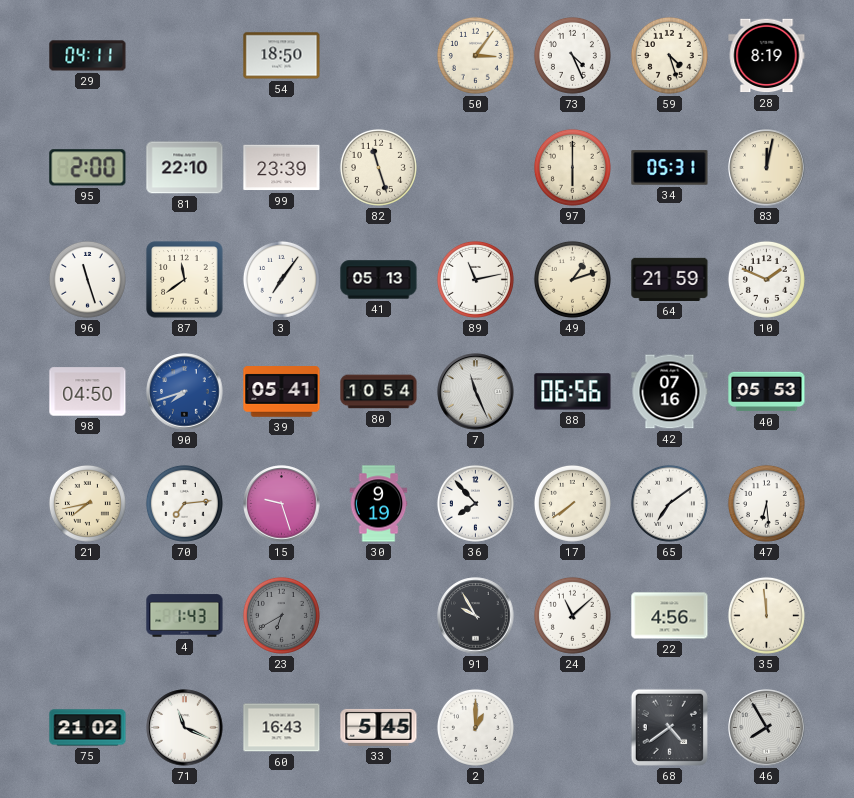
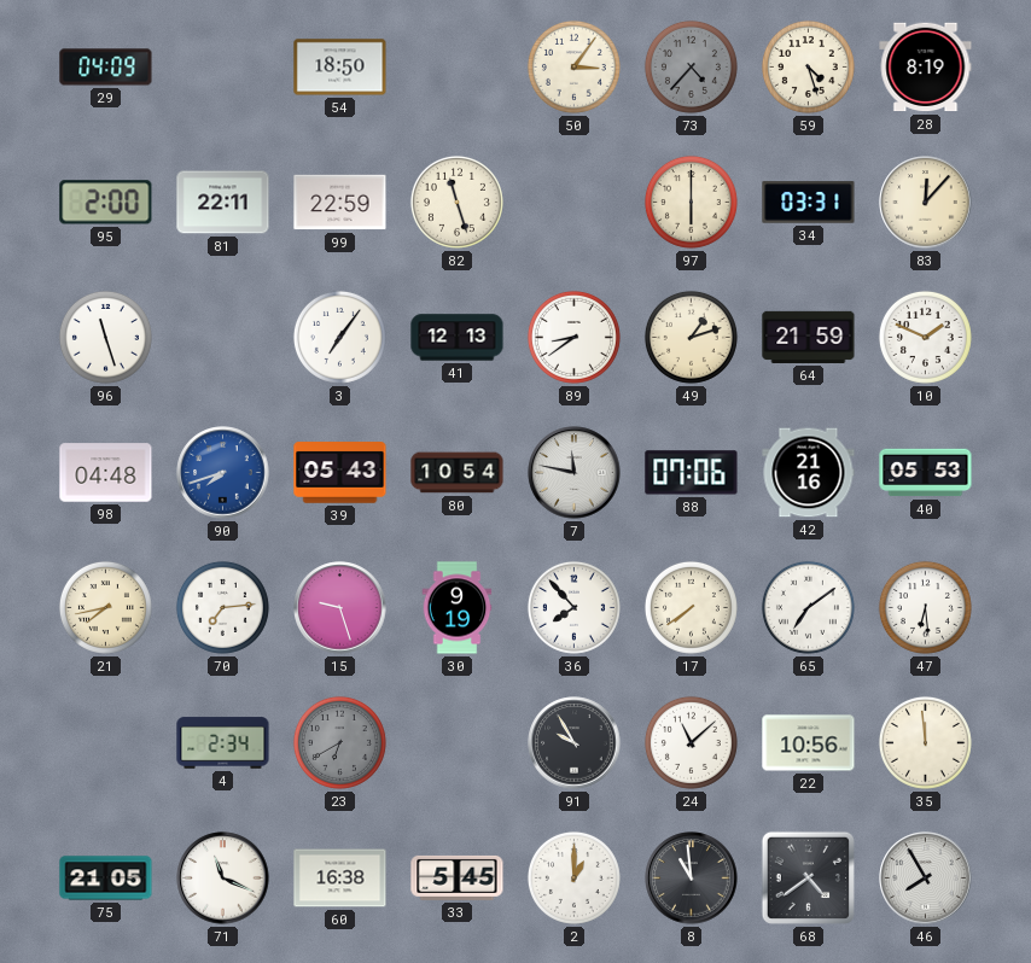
29: 04:11 -> 04:09 (106, 68)
73: 4:26 -> 4:37 (691, 66)
73 dial: white -> grey (691, 66)
81: 22:10 -> 22:11 (223, 203)
99: 23:39 -> 22:59 (340, 203)
34: 05:31 -> 03:31 (809, 203)
83: 12:02 -> 12:07 (926, 203)
87: 11:39 -> none (185, 280)
41: 05:13 -> 12:13 (458, 338)
89: 11:13 -> 8:39 (573, 337)
98: 04:50 -> 04:48 (106, 473)
39: 05:41 -> 05:43 (340, 473)
7: 11:26 -> 11:47 (575, 473)
88: 06:56 -> 07:06 (692, 473)
42: 07:16 -> 21:16 (809, 473)
4: 1:43 -> 2:34 (223, 743)
22: 4:56 -> 10:56 (809, 743)
75: 21:02 -> 21:05 (106, 879)
60: 16:43 -> 16:38 (340, 879)
8: none -> 10:59 (692, 879)
